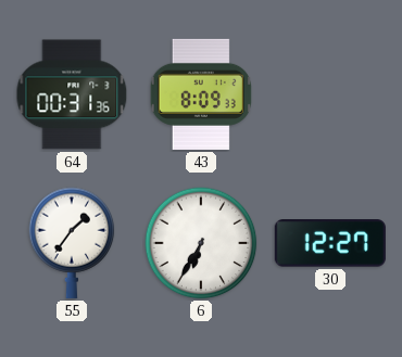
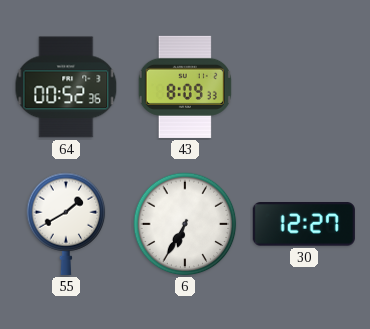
64: 00:31 -> 00:52 (66, 87)
55: 1:36 -> 1:40 (66, 224)
